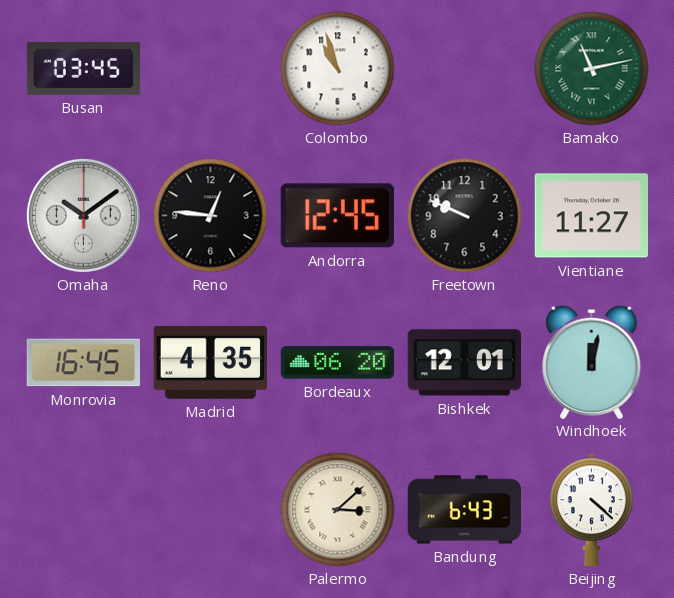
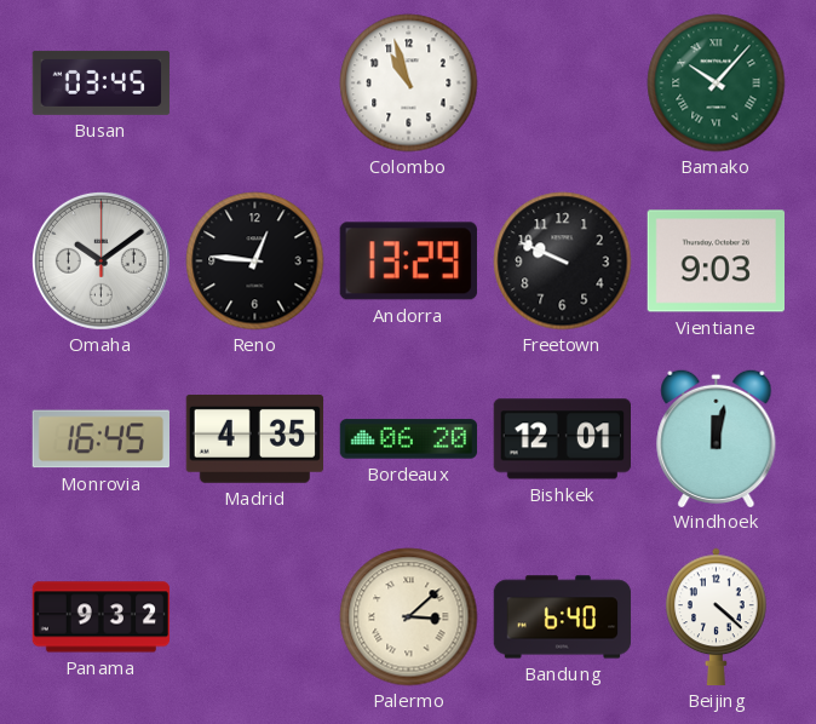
Bamako: 11:13 -> 10:07 (717, 84)
Andorra: 12:45 -> 13:29 (408, 262)
Vientiane: 11:27 -> 9:03 (716, 262)
Panama: none -> 9:32 (102, 617)
Bandung: 6:43 -> 6:40 (563, 617)
